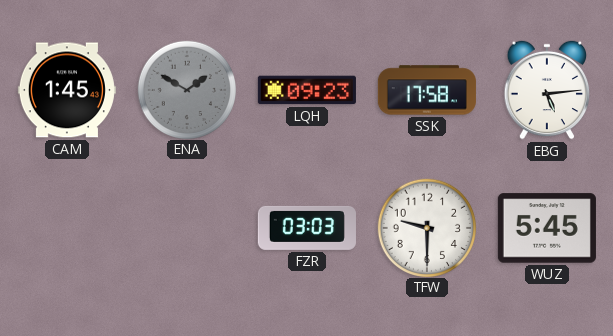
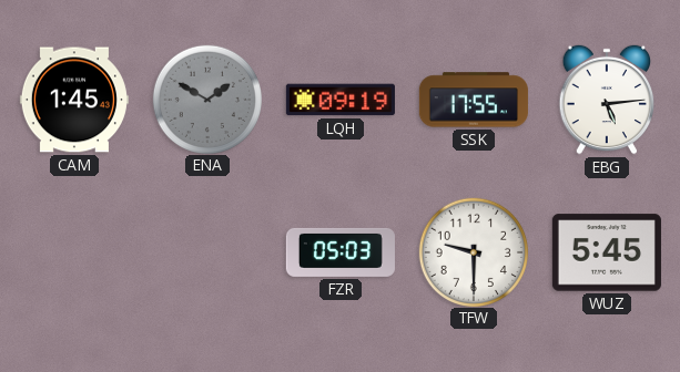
LQH: 09:23 -> 09:19 (341, 100)
SSK: 17:58 -> 17:55 (474, 100)
FZR: 03:03 -> 05:03 (341, 252)
